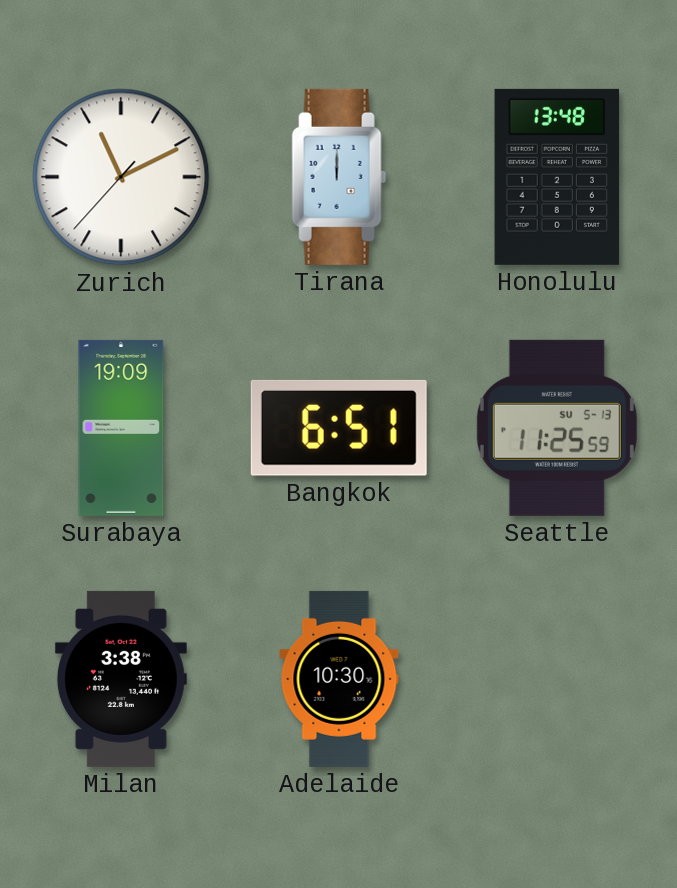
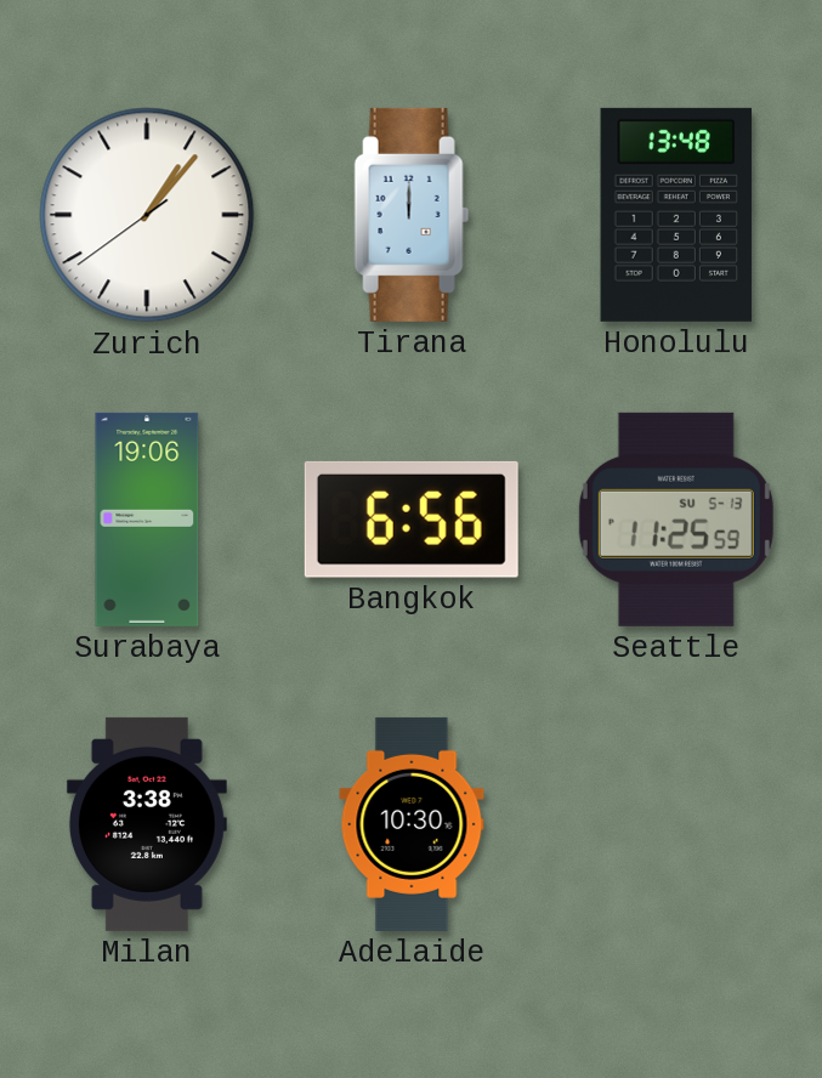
Zurich: 11:10 -> 1:06 (147, 215)
Surabaya: 19:09 -> 19:06 (147, 520)
Bangkok: 6:51 -> 6:56 (412, 520)
